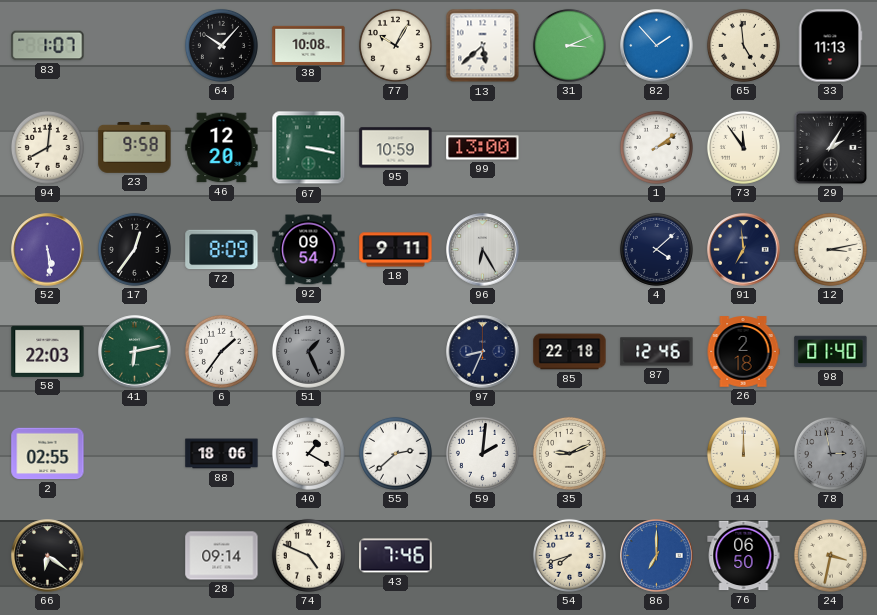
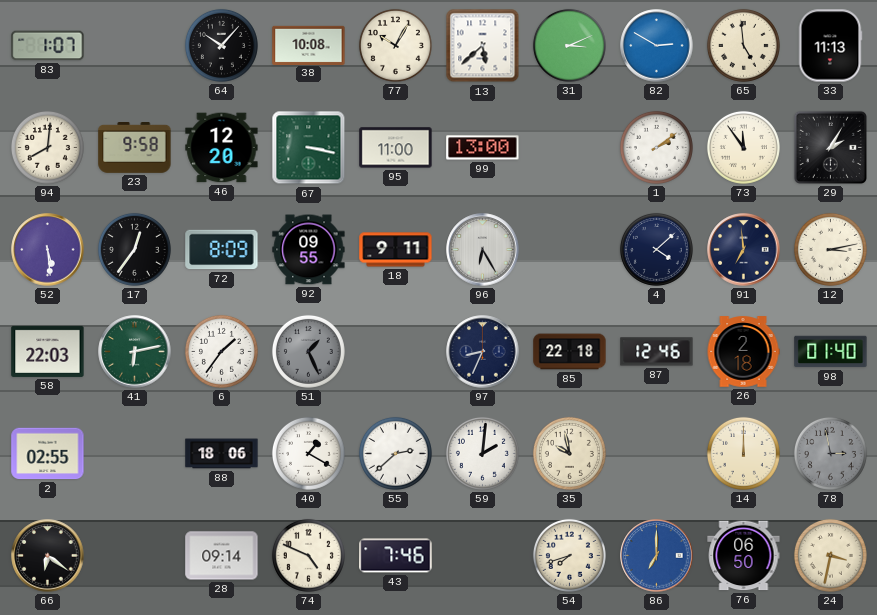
82: 1:53 -> 2:50 (657, 46)
95: 10:59 -> 11:00 (396, 148)
92: 09:54 -> 09:55 (309, 250)
35: 9:11 -> 9:58 (569, 453)
